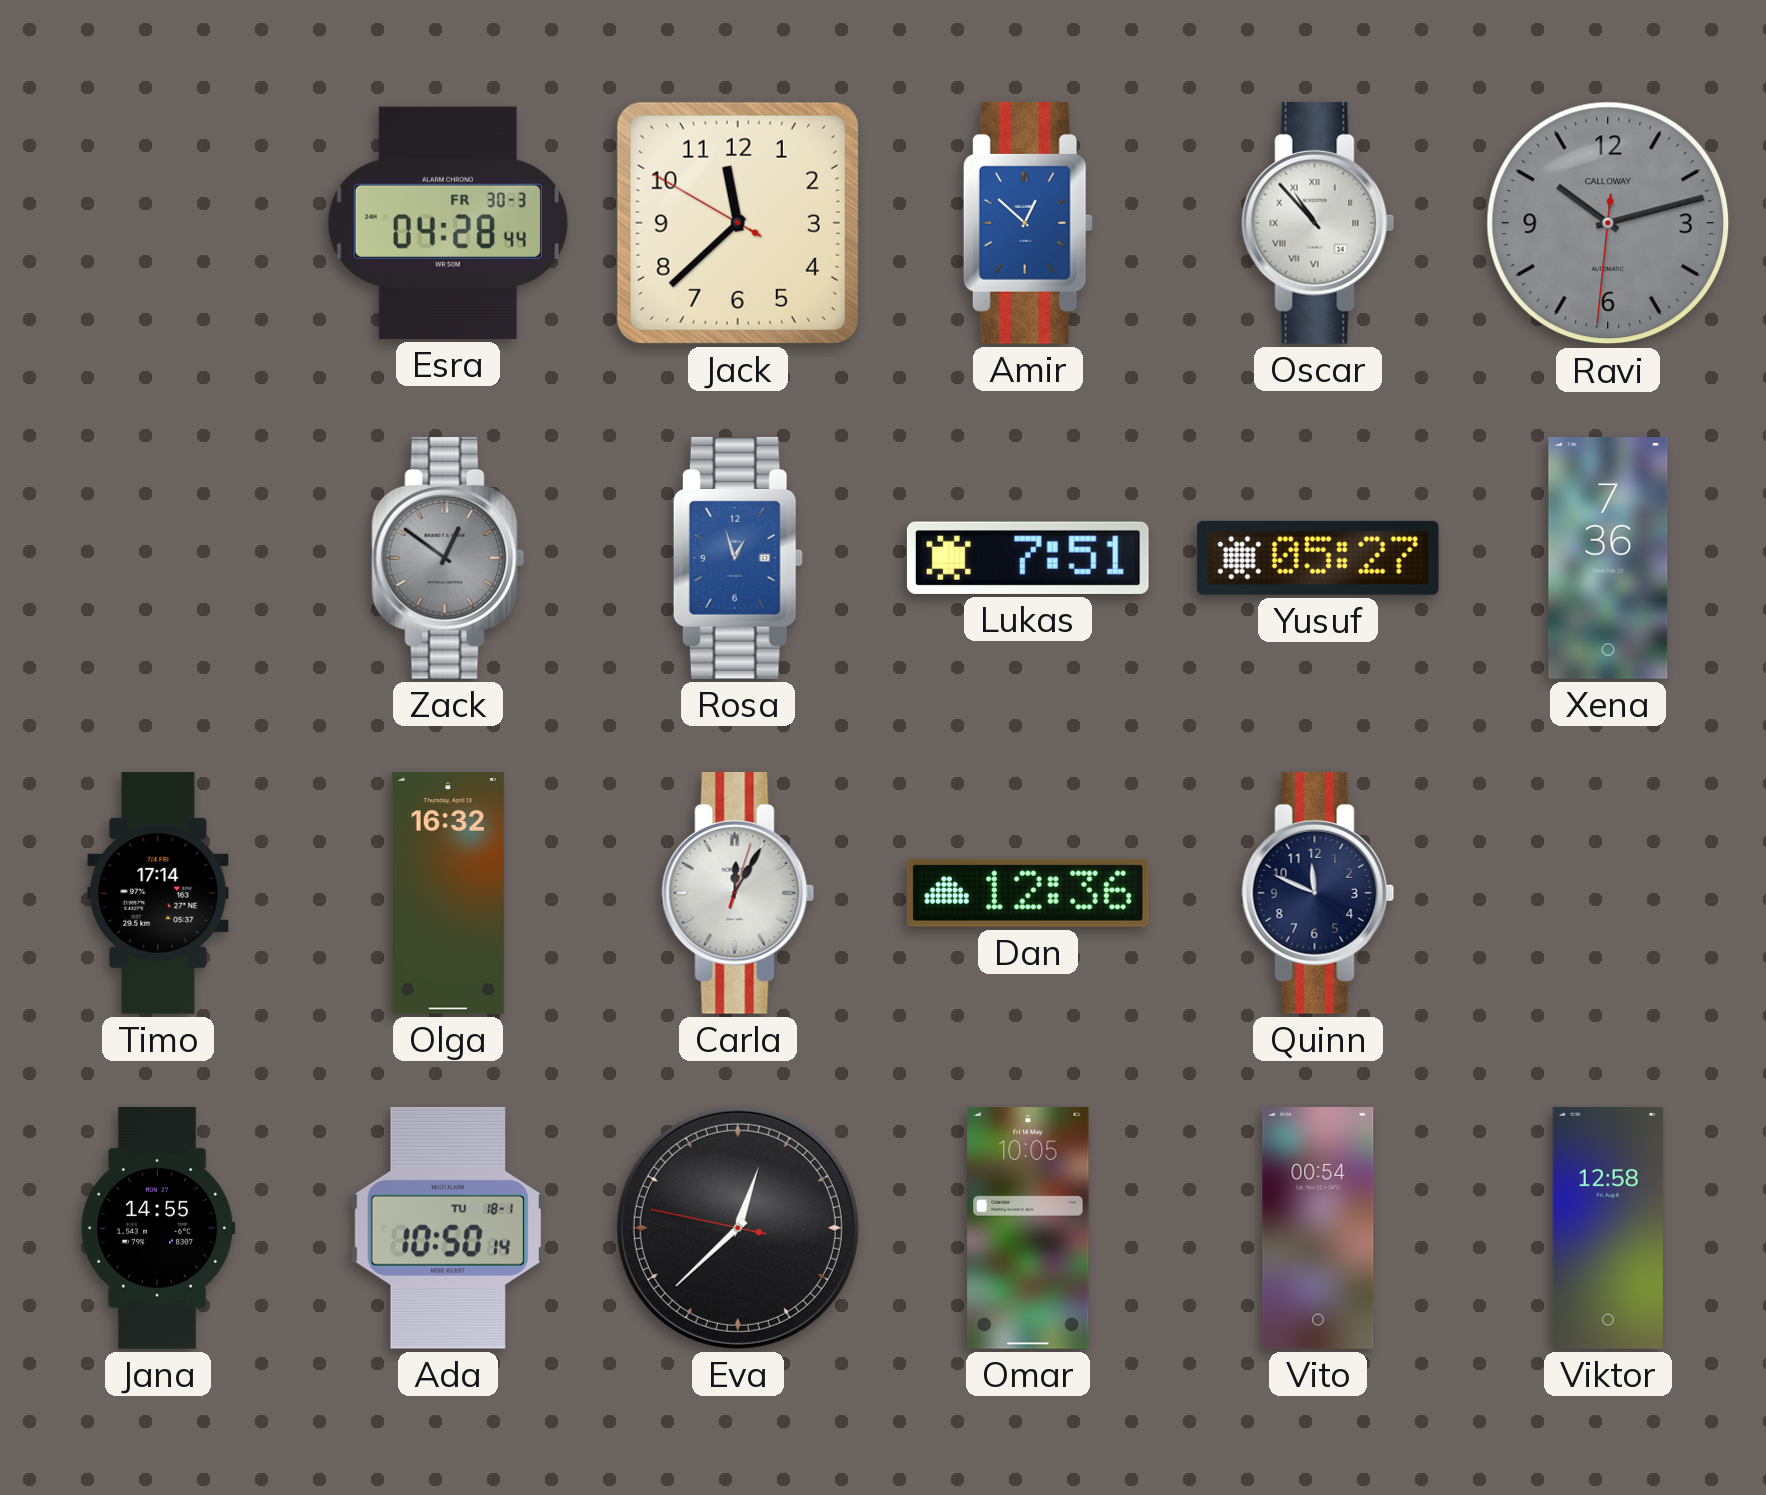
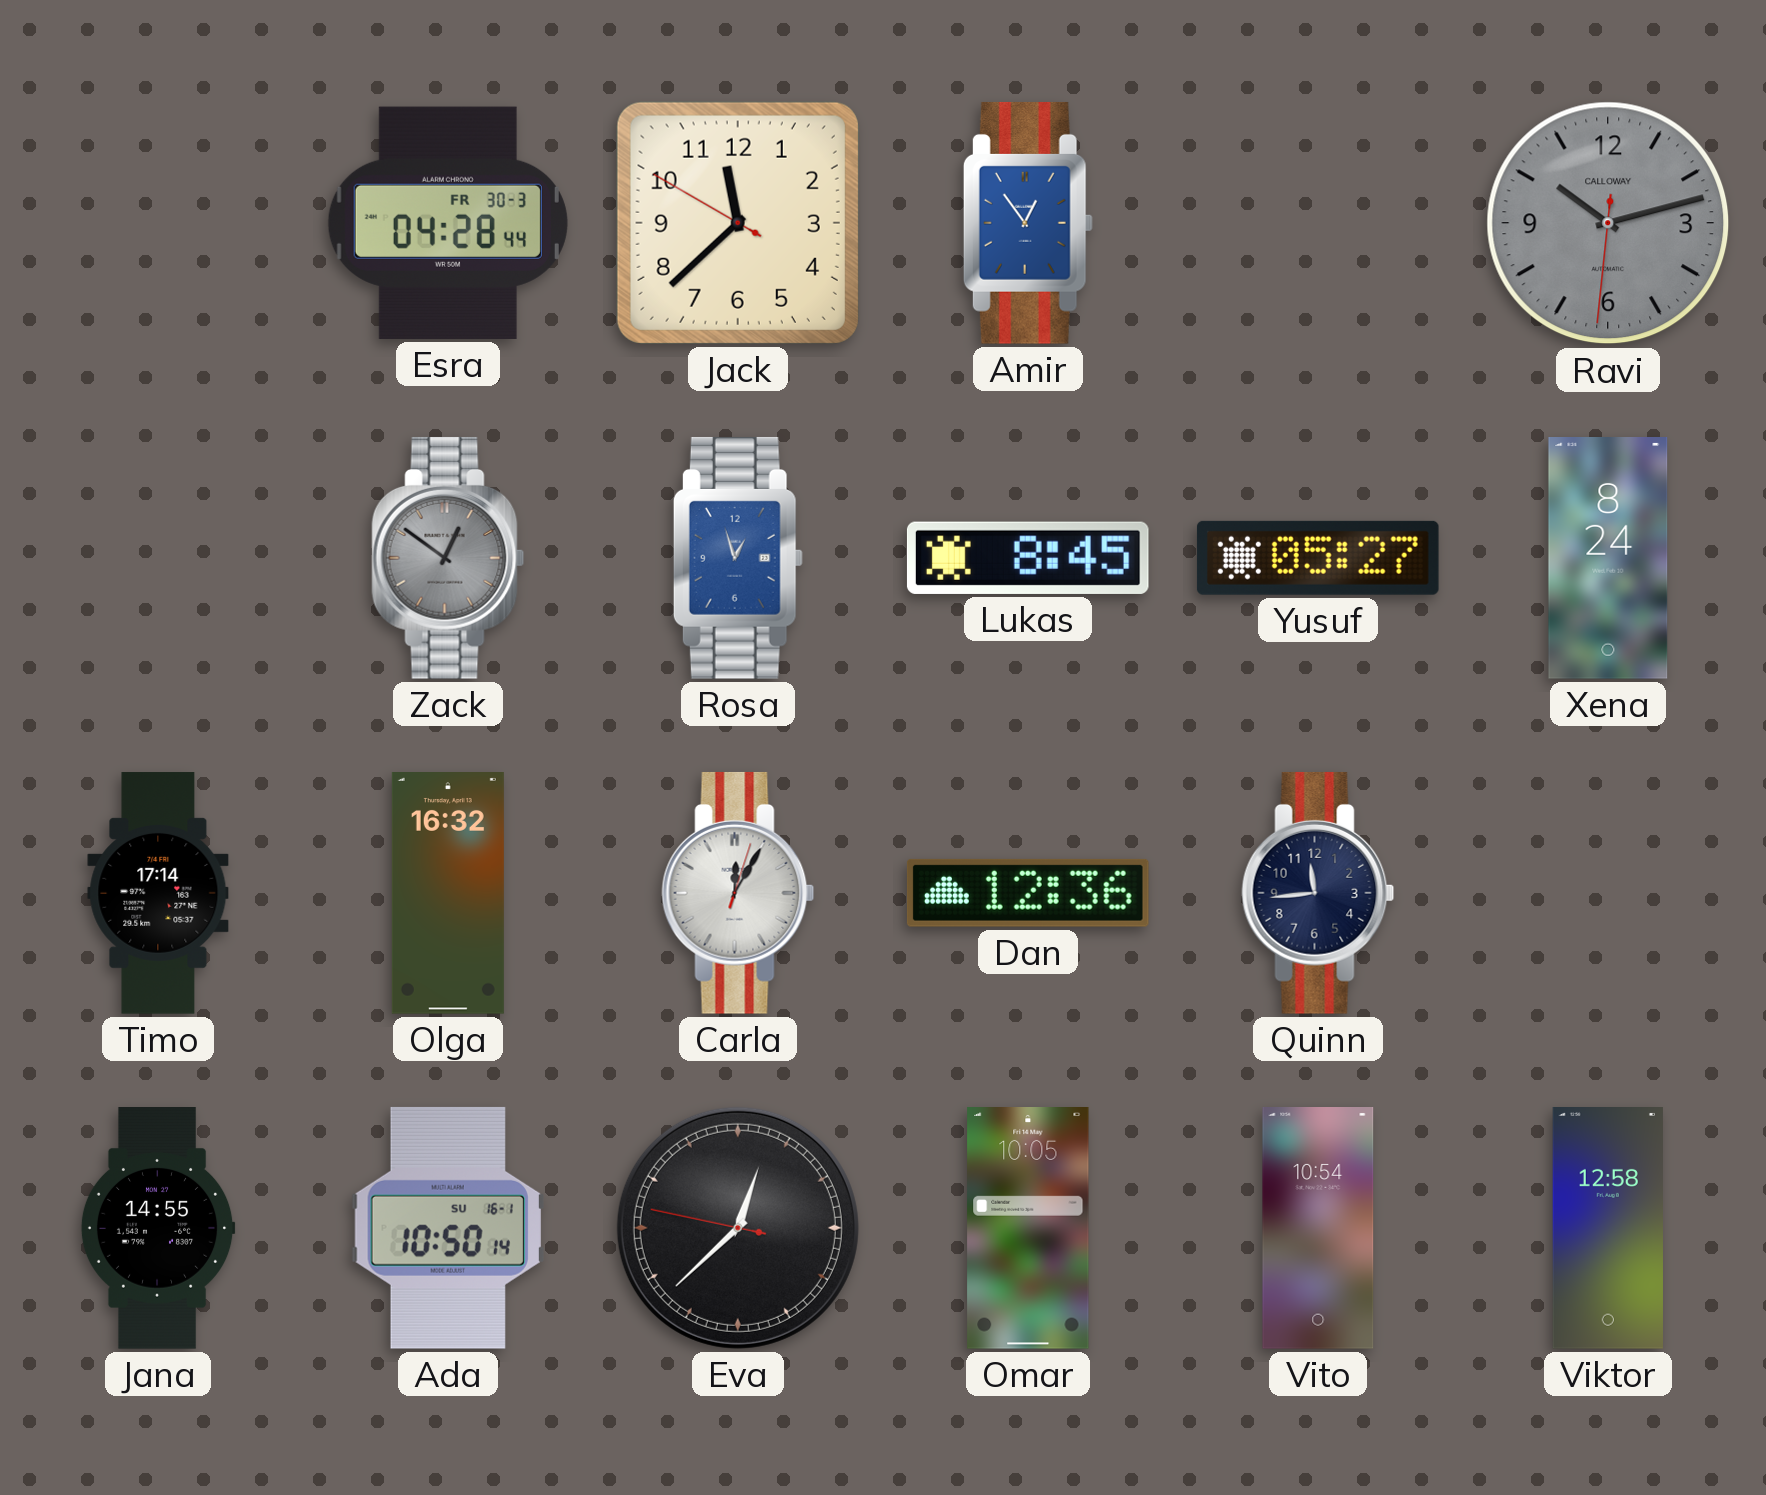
Amir: 12:52 -> 12:54 (1028, 223)
Oscar: 10:53 -> none (1318, 223)
Lukas: 7:51 -> 8:45 (1028, 558)
Xena: 7:36 -> 8:24 (1608, 559)
Quinn: 11:49 -> 11:44 (1318, 893)
Ada date: TU 18-1 -> SU 16-1 (448, 1228)
Vito: 00:54 -> 10:54 (1318, 1229)
